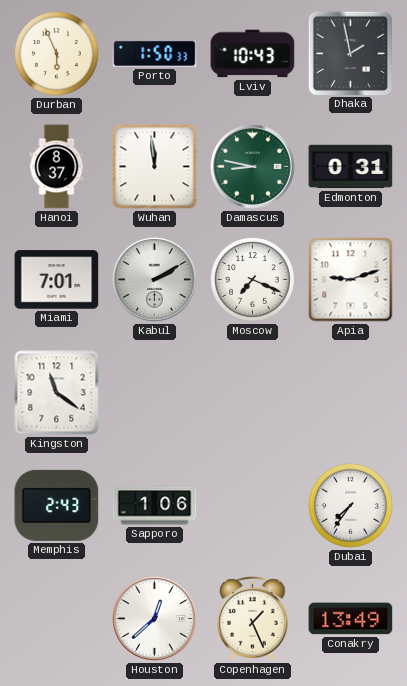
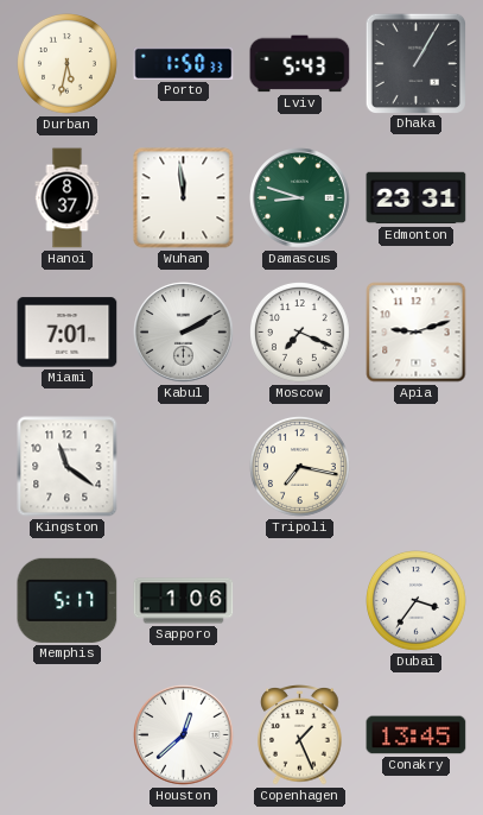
Durban: 5:56 -> 5:32 (68, 64)
Lviv: 10:43 -> 5:43 (300, 64)
Dhaka: 1:58 -> 1:05 (415, 63)
Damascus: 8:47 -> 8:48 (300, 198)
Edmonton: 0:31 -> 23:31 (417, 198)
Tripoli: none -> 7:17 (300, 467)
Memphis: 2:43 -> 5:17 (68, 600)
Dubai: 7:36 -> 3:36 (417, 601)
Conakry: 13:49 -> 13:45 (417, 735)
